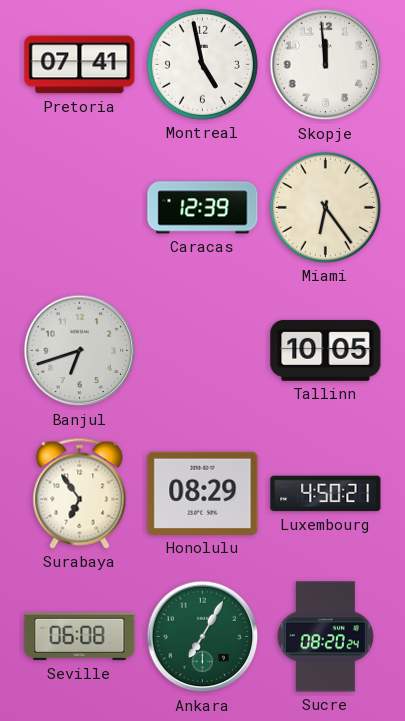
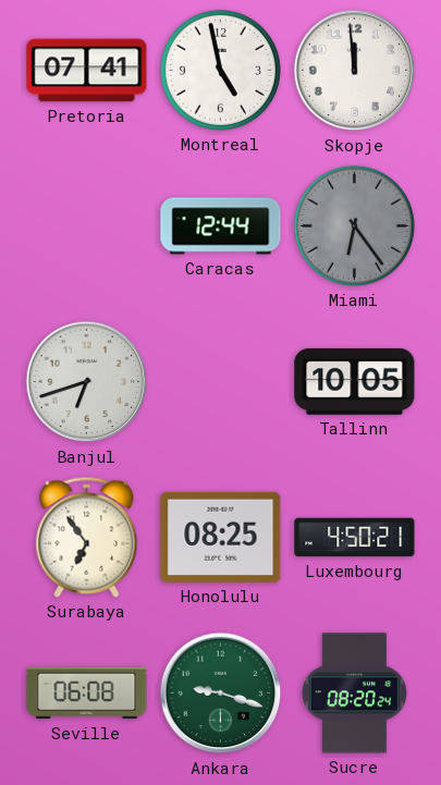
Caracas: 12:39 -> 12:44 (221, 226)
Miami dial: cream -> grey (354, 225)
Honolulu: 08:29 -> 08:25 (221, 537)
Ankara: 7:05 -> 9:18 (221, 694)
